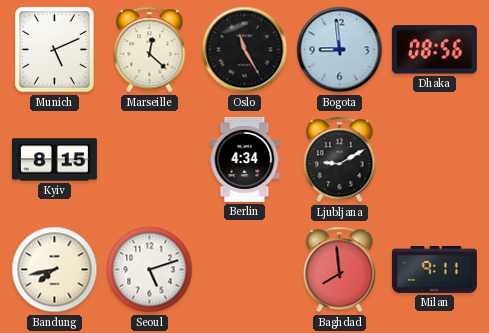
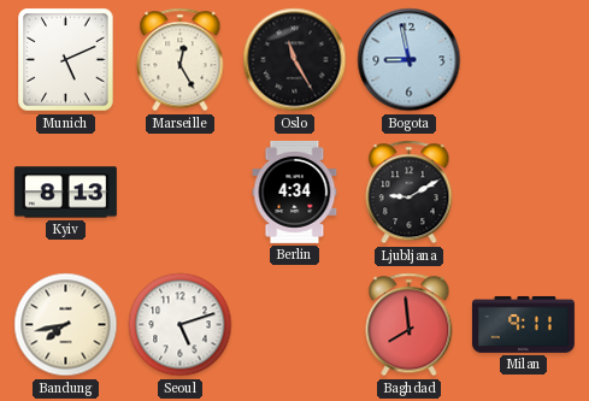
Marseille: 12:22 -> 12:25 (181, 60)
Bogota: 8:59 -> 8:58 (410, 60)
Dhaka: 08:56 -> none (434, 50)
Kyiv: 8:15 -> 8:13 (65, 193)
